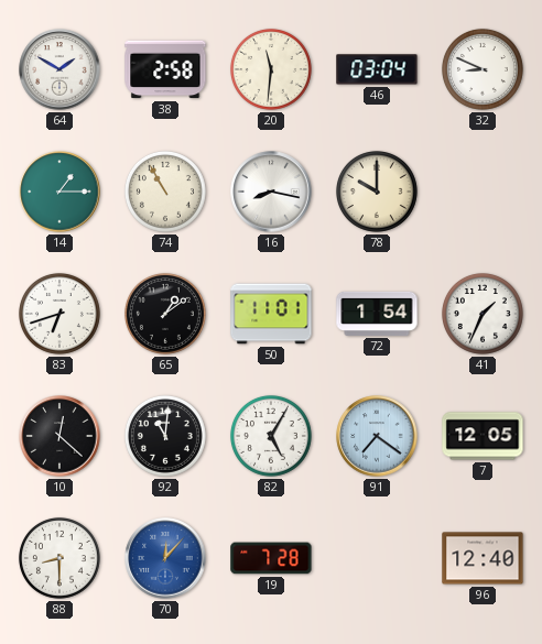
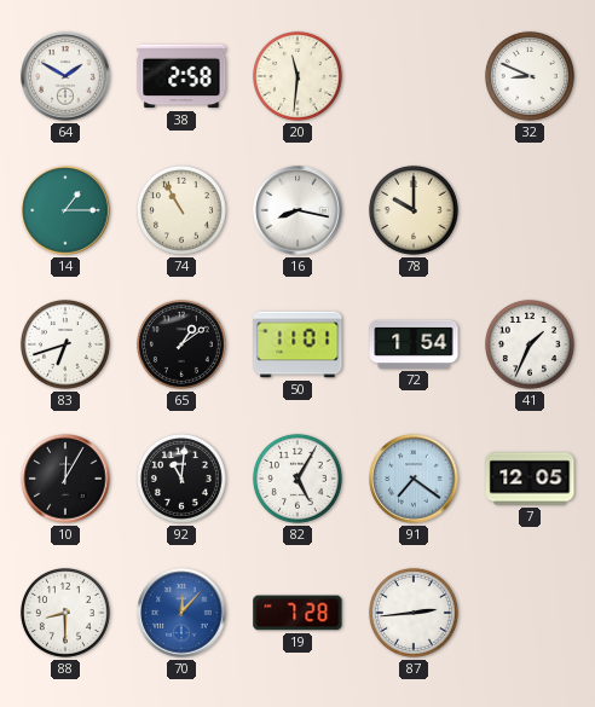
46: 03:04 -> none (377, 69)
10: 12:22 -> 12:05 (65, 479)
87: none -> 2:44 (414, 613)
96: 12:40 -> none (483, 558)
